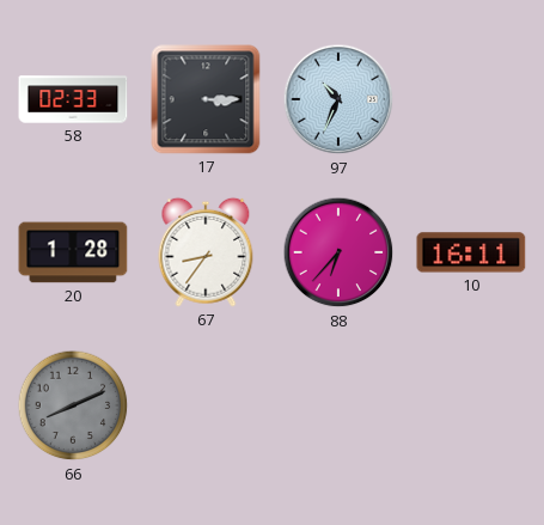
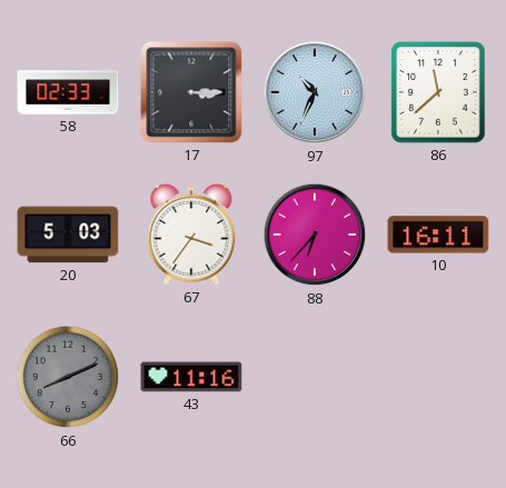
86: none -> 11:38 (438, 92)
20: 1:28 -> 5:03 (68, 235)
67: 8:36 -> 3:36 (191, 235)
43: none -> 11:16 (191, 377)
